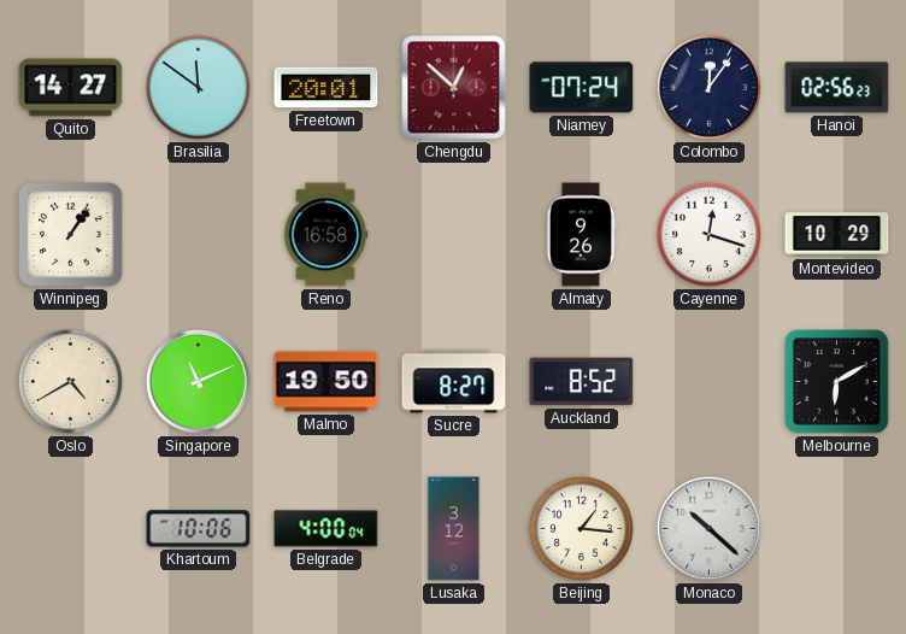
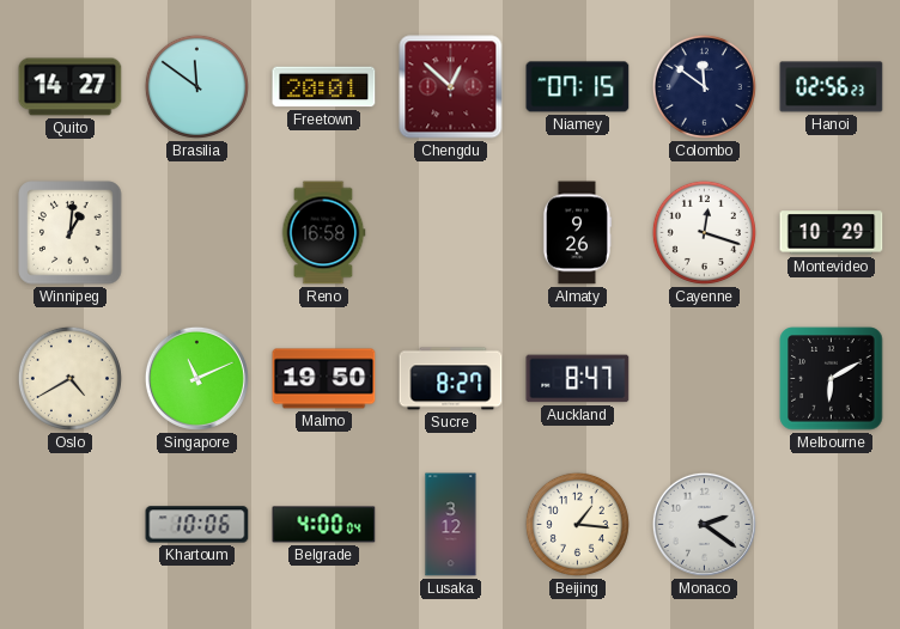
Niamey: 07:24 -> 07:15 (578, 87)
Colombo: 12:06 -> 11:51 (704, 86)
Winnipeg: 1:06 -> 1:01 (71, 233)
Auckland: 8:52 -> 8:47 (578, 379)
Monaco: 10:22 -> 2:21 (704, 524)
